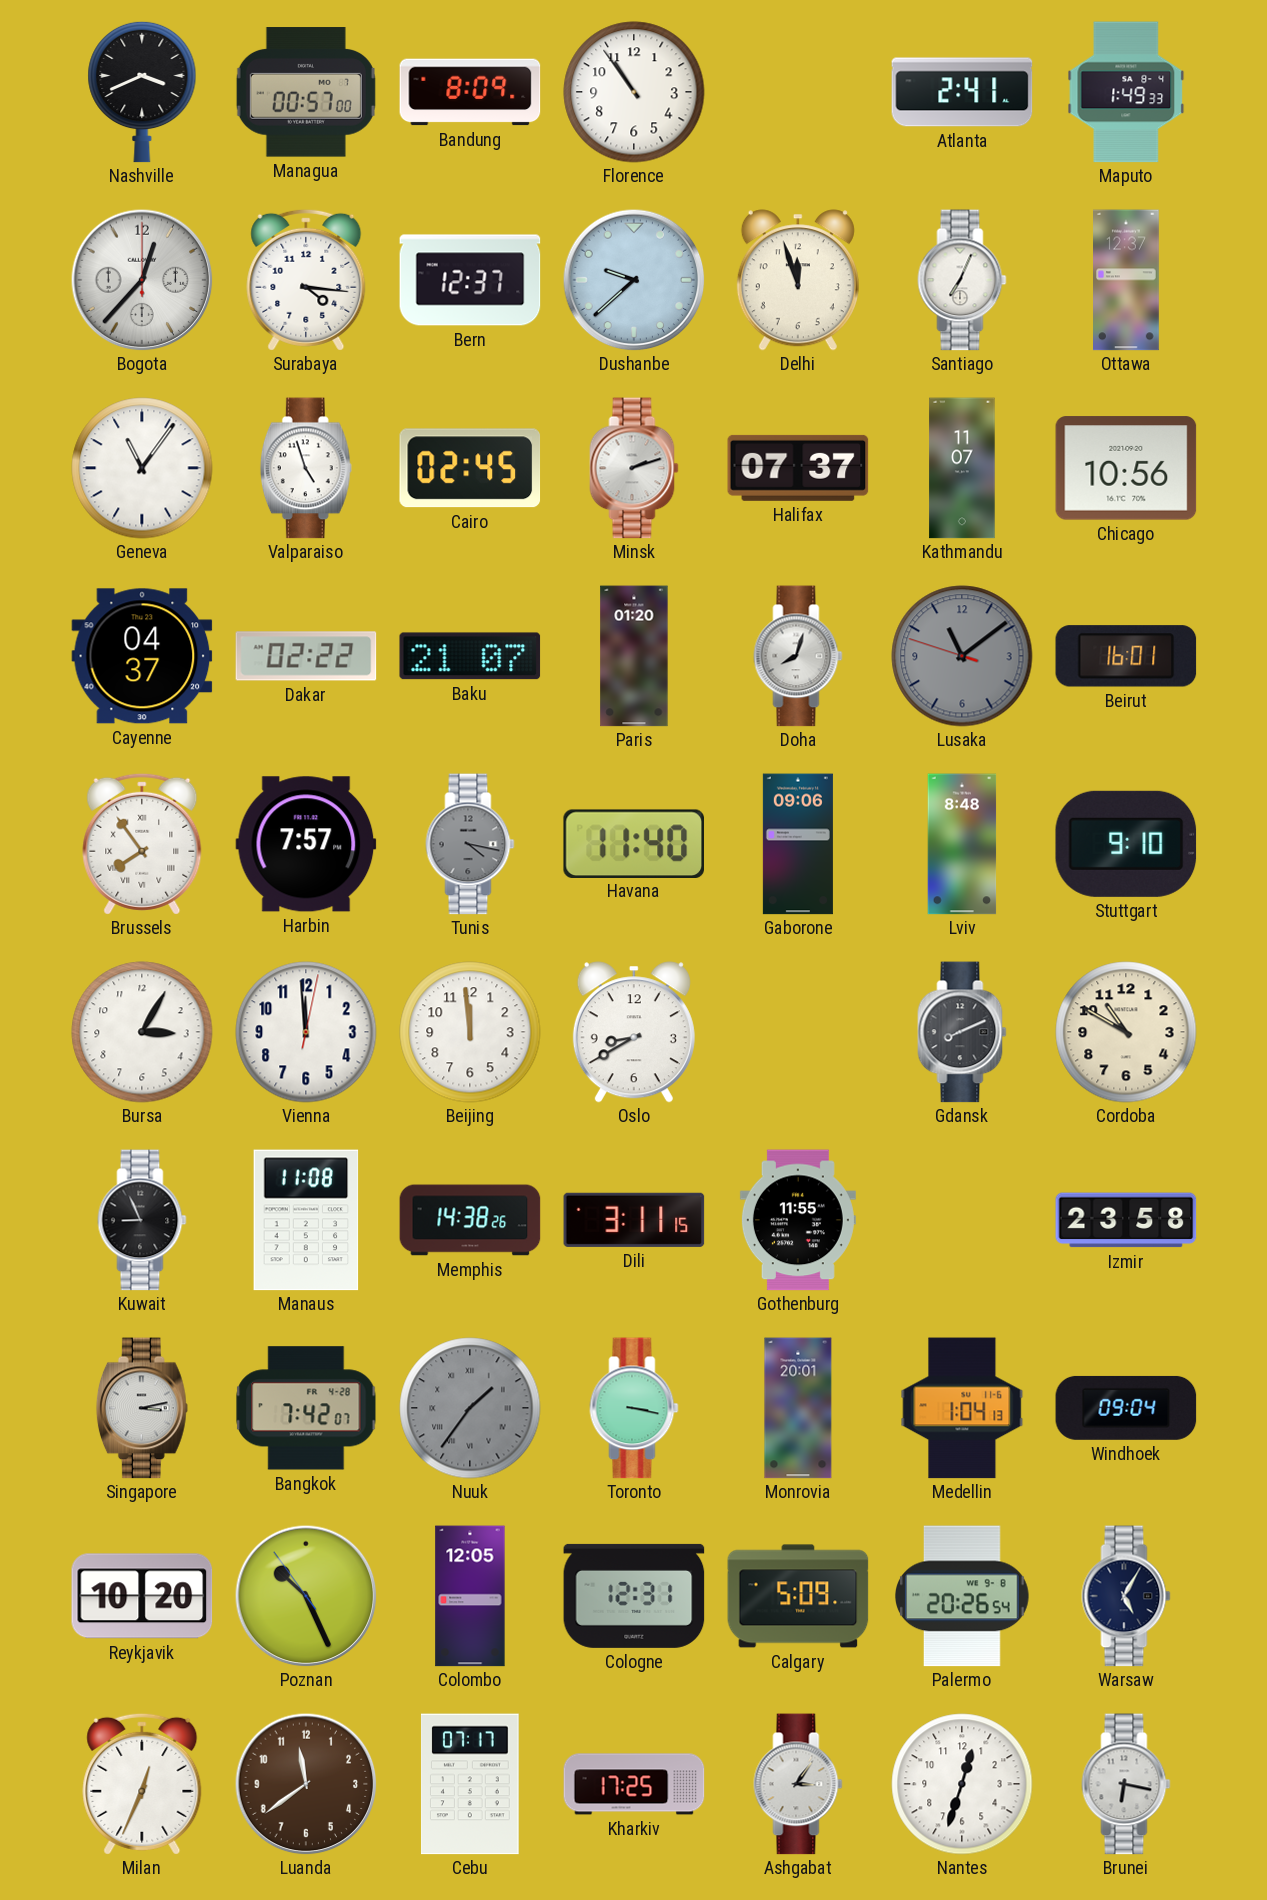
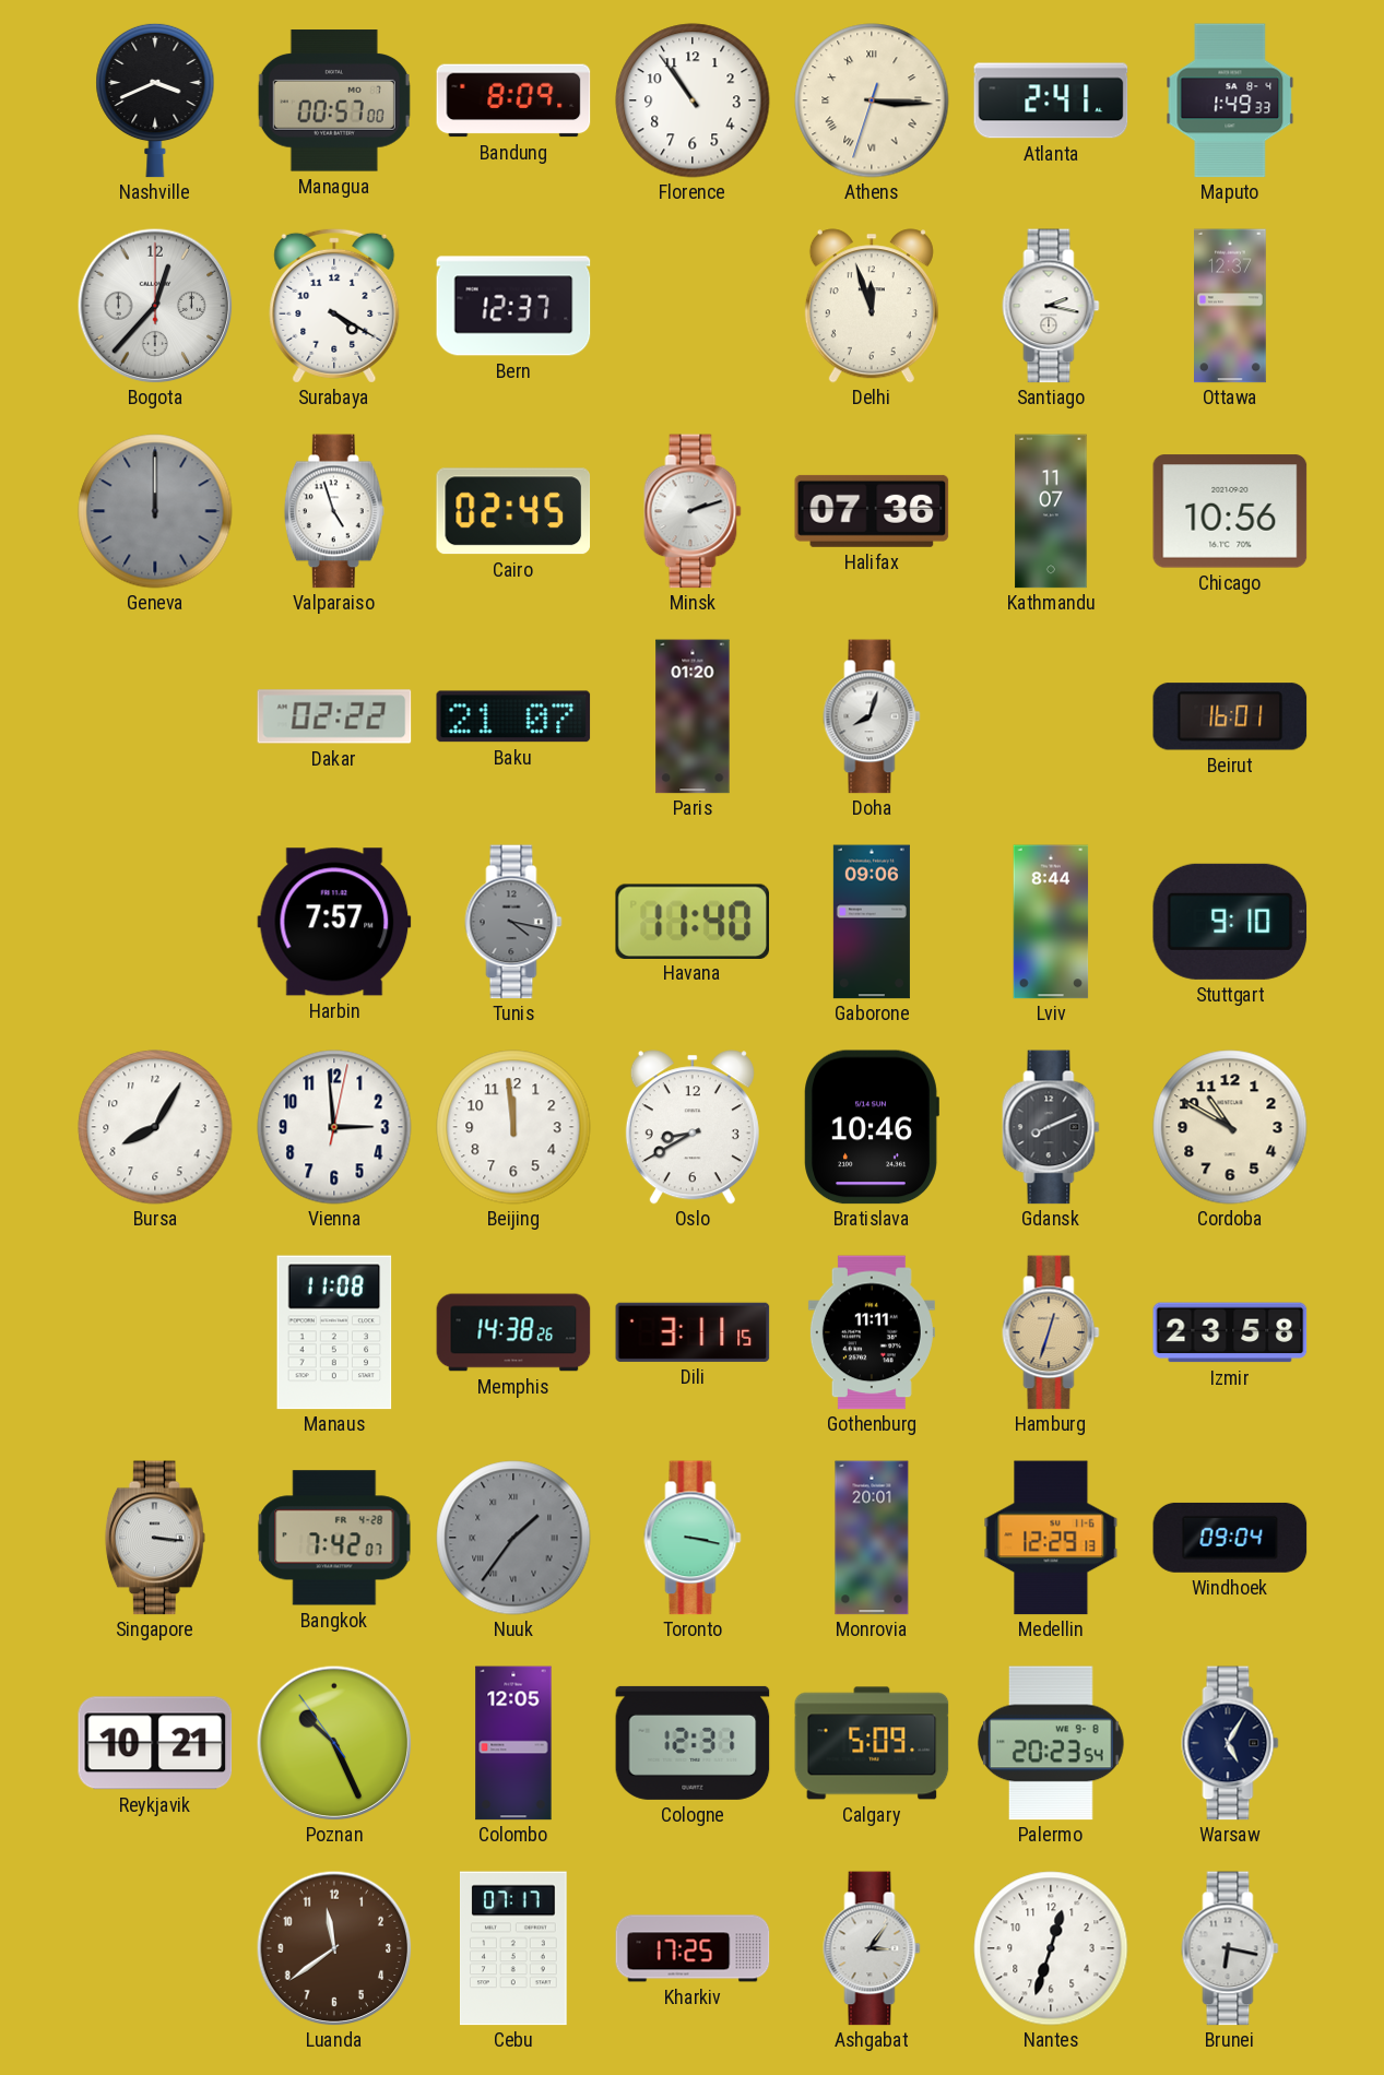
Athens: none -> 3:15 (872, 100)
Surabaya: 4:16 -> 4:20 (334, 306)
Dushanbe: 9:38 -> none (634, 280)
Santiago: 7:04 -> 2:17 (1051, 306)
Geneva: 11:06 -> 12:00 (155, 511)
Geneva dial: white -> grey (155, 511)
Halifax: 07:37 -> 07:36 (872, 511)
Cayenne: 04:37 -> none (142, 656)
Lusaka: 11:08 -> none (962, 656)
Brussels: 7:54 -> none (142, 844)
Lviv: 8:48 -> 8:44 (1051, 922)
Bursa: 3:05 -> 8:05 (155, 1127)
Vienna: 11:59 -> 2:59 (334, 1127)
Bratislava: none -> 10:46 (872, 1127)
Kuwait: 8:56 -> none (142, 1220)
Gothenburg: 11:55 -> 11:11 (872, 1332)
Hamburg: none -> 12:33 (1051, 1332)
Singapore: 3:13 -> 3:16 (155, 1538)
Medellin: 1:04 -> 12:29 (1051, 1538)
Reykjavik: 10:20 -> 10:21 (155, 1743)
Palermo: 20:26 -> 20:23 (1051, 1743)
Milan: 12:34 -> none (142, 1784)
